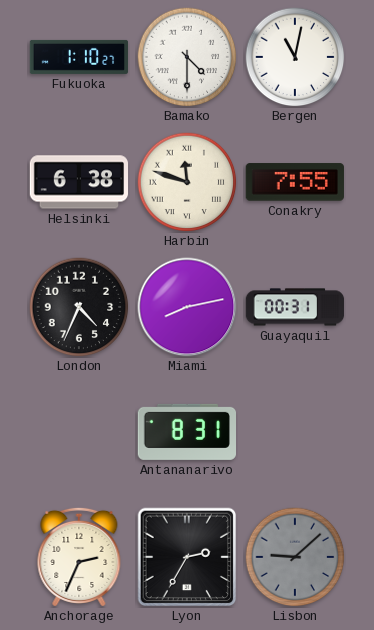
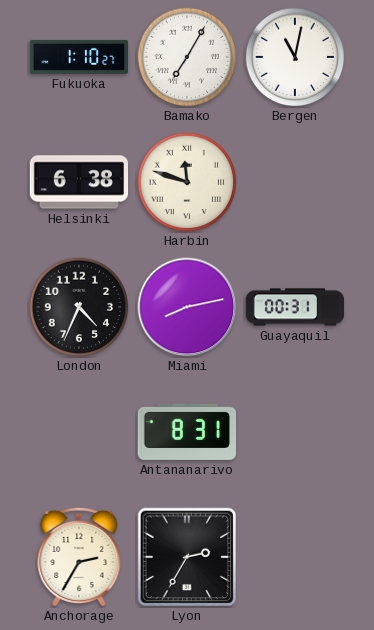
Bamako: 4:30 -> 7:05 (187, 57)
Conakry: 7:55 -> none (295, 182)
Anchorage: 2:34 -> 2:35 (79, 557)
Lisbon: 9:08 -> none (295, 557)
